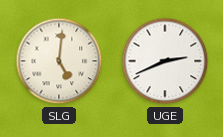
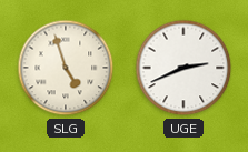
SLG: 5:01 -> 4:57 (66, 68)
